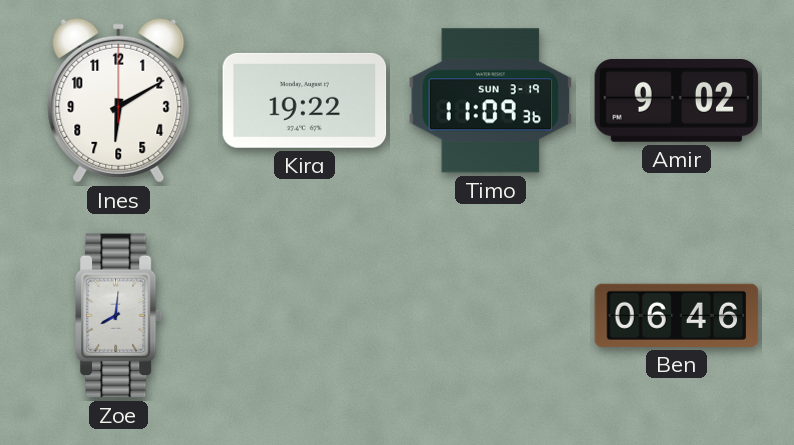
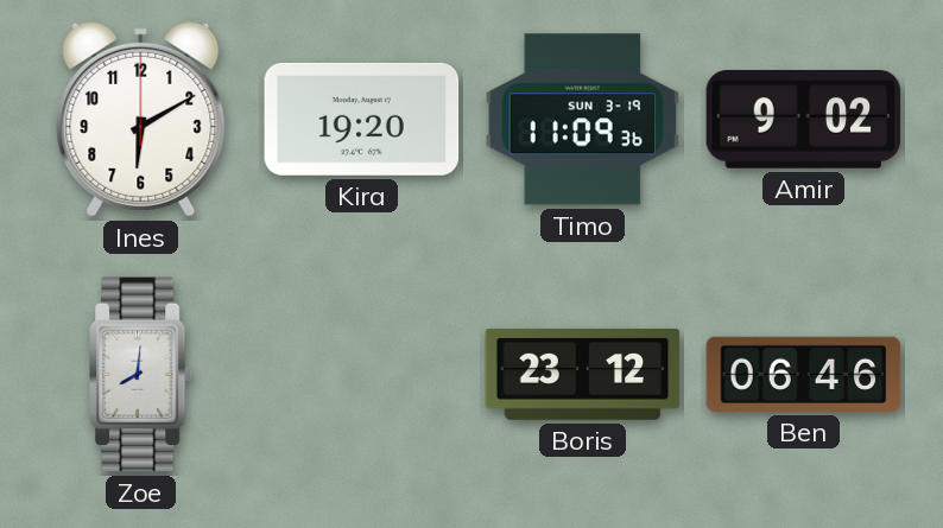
Kira: 19:22 -> 19:20 (362, 119)
Boris: none -> 23:12 (583, 374)
